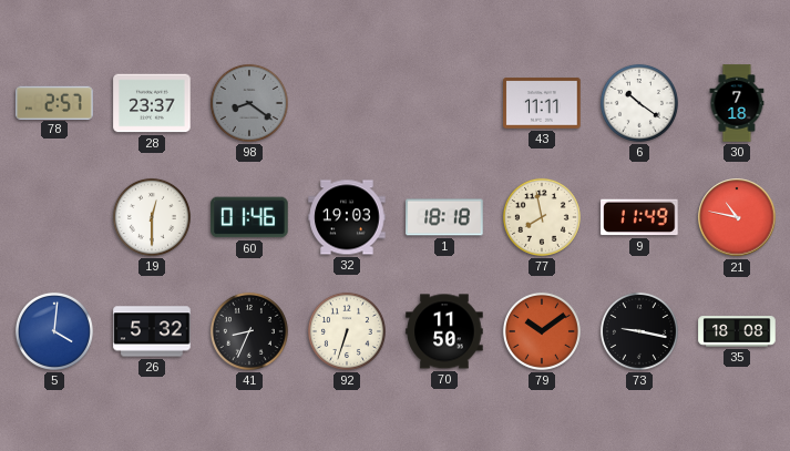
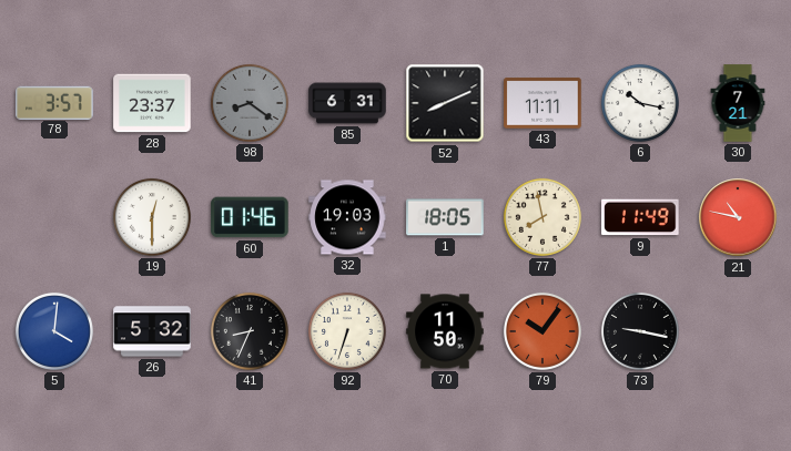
78: 2:57 -> 3:57 (54, 102)
85: none -> 6:31 (347, 103)
52: none -> 8:11 (445, 103)
6: 10:21 -> 10:17 (640, 103)
30: 7:18 -> 7:21 (738, 103)
1: 18:18 -> 18:05 (445, 217)
79: 10:09 -> 10:06 (542, 331)
35: 18:08 -> none (737, 331)
